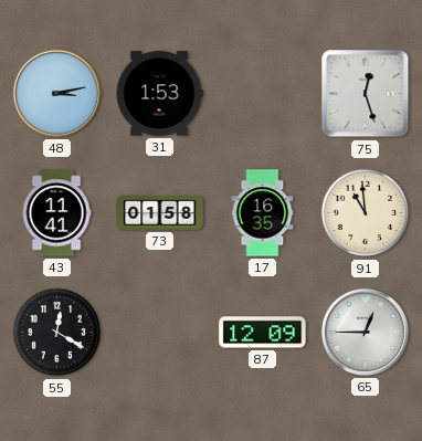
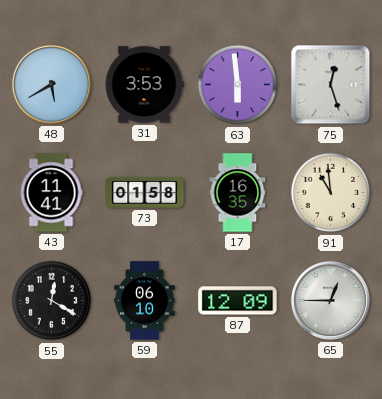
48: 3:13 -> 5:40 (51, 84)
31: 1:53 -> 3:53 (144, 85)
63: none -> 5:59 (238, 85)
59: none -> 06:10 (145, 301)
